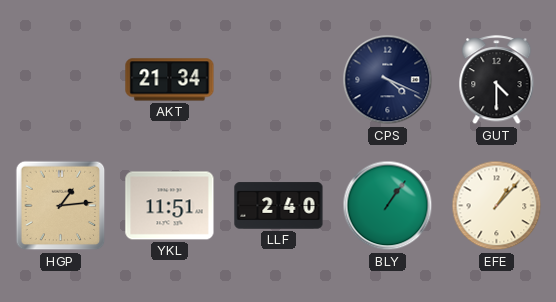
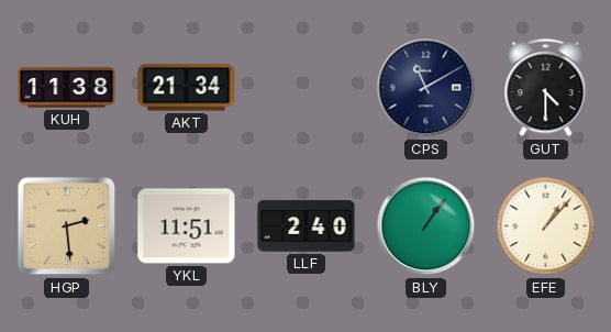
KUH: none -> 11:38 (67, 88)
CPS: 4:19 -> 11:10 (426, 88)
HGP: 1:14 -> 2:29 (67, 226)
